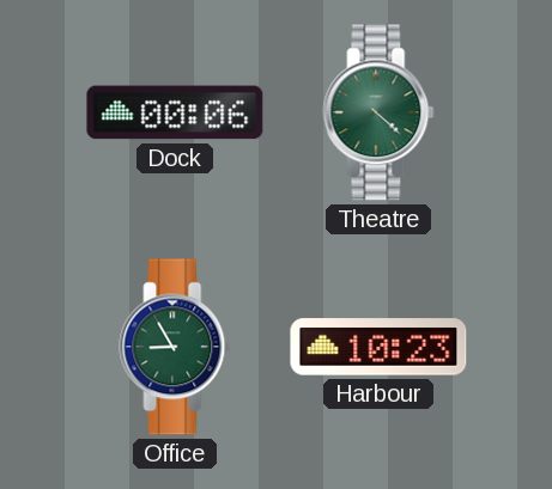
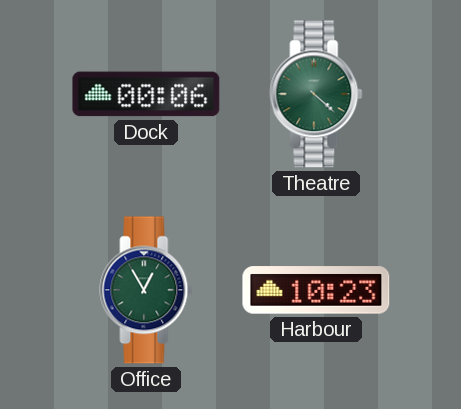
Office: 8:55 -> 12:55 (146, 290)
